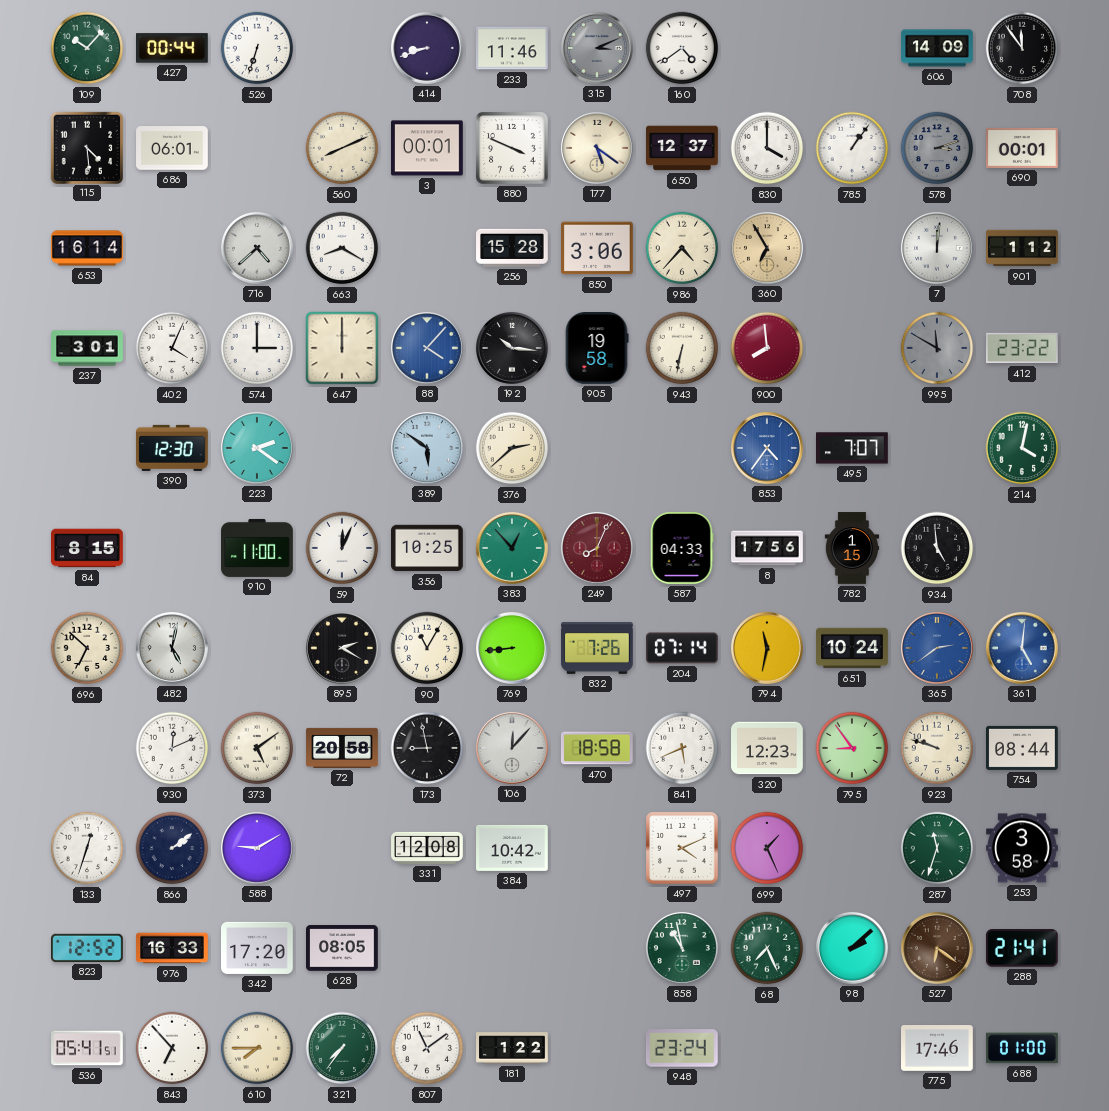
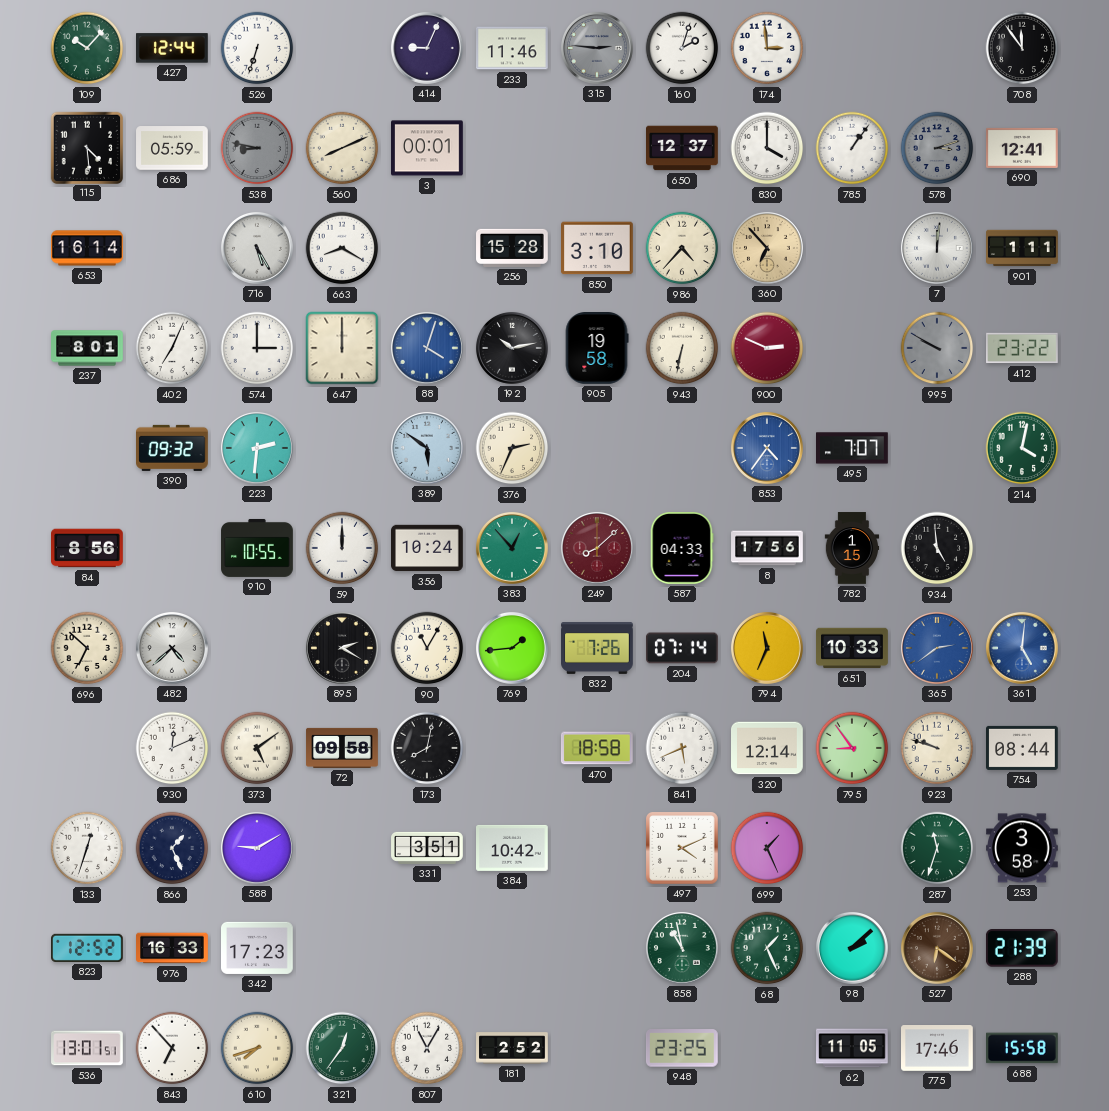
427: 00:44 -> 12:44 (173, 48)
414: 8:42 -> 9:04 (427, 48)
315: 3:11 -> 2:46 (597, 48)
160: 4:39 -> 2:03 (682, 48)
174: none -> 2:59 (767, 48)
606: 14:09 -> none (937, 48)
686: 06:01 -> 05:59 (172, 148)
538: none -> 8:47 (257, 148)
880: 3:49 -> none (513, 149)
177: 5:21 -> none (597, 148)
690: 00:01 -> 12:41 (1023, 148)
716: 4:38 -> 5:25 (257, 248)
850: 3:06 -> 3:10 (598, 248)
360: 6:55 -> 6:53 (767, 248)
901: 1:12 -> 1:11 (1022, 248)
237: 3:01 -> 8:01 (87, 348)
402: 4:04 -> 7:04 (172, 348)
88: 4:07 -> 4:03 (427, 348)
192: 10:16 -> 10:13 (512, 348)
900: 7:59 -> 2:49 (767, 348)
995: 11:50 -> 9:50 (937, 348)
390: 12:30 -> 09:32 (173, 448)
223: 2:21 -> 2:31 (257, 448)
376: 2:38 -> 2:34 (512, 448)
84: 8:15 -> 8:56 (88, 548)
910: 11:00 -> 10:55 (257, 548)
59: 12:04 -> 12:00 (342, 548)
356: 10:25 -> 10:24 (428, 548)
249: 8:04 -> 8:08 (597, 548)
482: 5:02 -> 4:38 (172, 648)
769: 8:44 -> 1:44 (512, 648)
794: 11:32 -> 11:34 (767, 648)
651: 10:24 -> 10:33 (852, 648)
72: 20:58 -> 09:58 (342, 748)
173: 8:58 -> 8:02 (427, 748)
106: 12:07 -> none (512, 748)
320: 12:23 -> 12:14 (767, 748)
866: 2:09 -> 1:26 (172, 848)
331: 12:08 -> 3:51 (427, 848)
342: 17:20 -> 17:23 (257, 948)
628: 08:05 -> none (343, 948)
68: 7:26 -> 1:26 (767, 948)
288: 21:41 -> 21:39 (1022, 948)
536: 05:41 -> 13:01 (87, 1048)
610: 7:45 -> 7:42 (257, 1048)
321: 7:36 -> 12:36 (342, 1048)
807: 11:09 -> 11:05 (427, 1048)
181: 1:22 -> 2:52 (512, 1048)
948: 23:24 -> 23:25 (682, 1048)
62: none -> 11:05 (853, 1048)
688: 01:00 -> 15:58 (1023, 1048)
